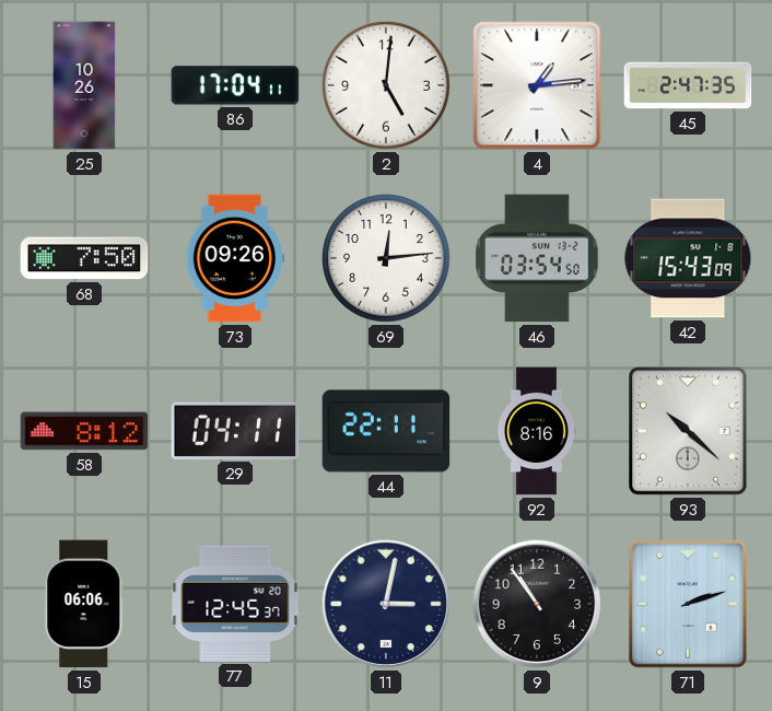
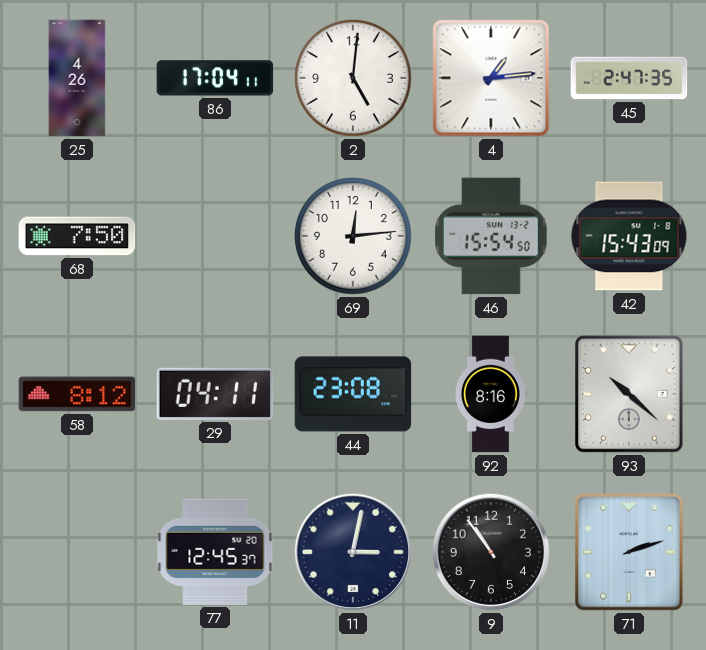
25: 10:26 -> 4:26 (77, 78)
73: 09:26 -> none (234, 258)
46: 03:54 -> 15:54 (491, 236)
44: 22:11 -> 23:08 (353, 394)
15: 06:06 -> none (84, 604)
